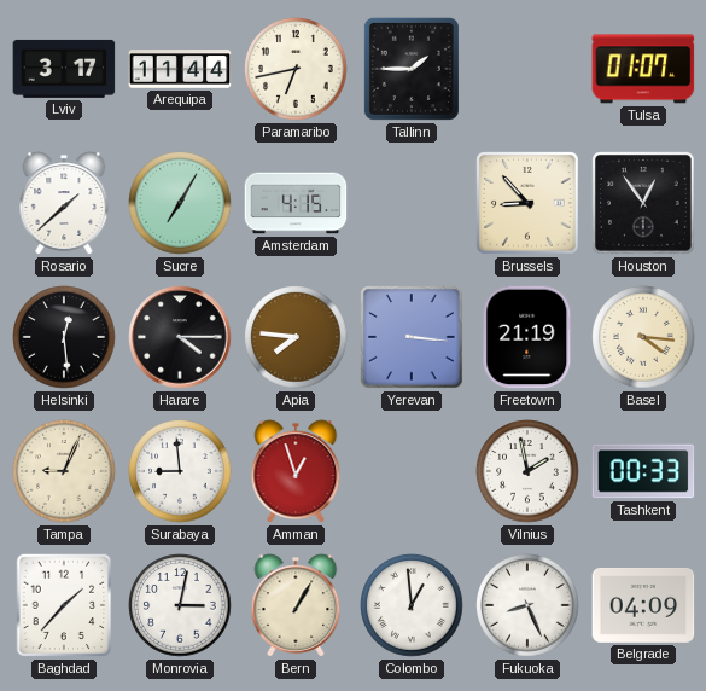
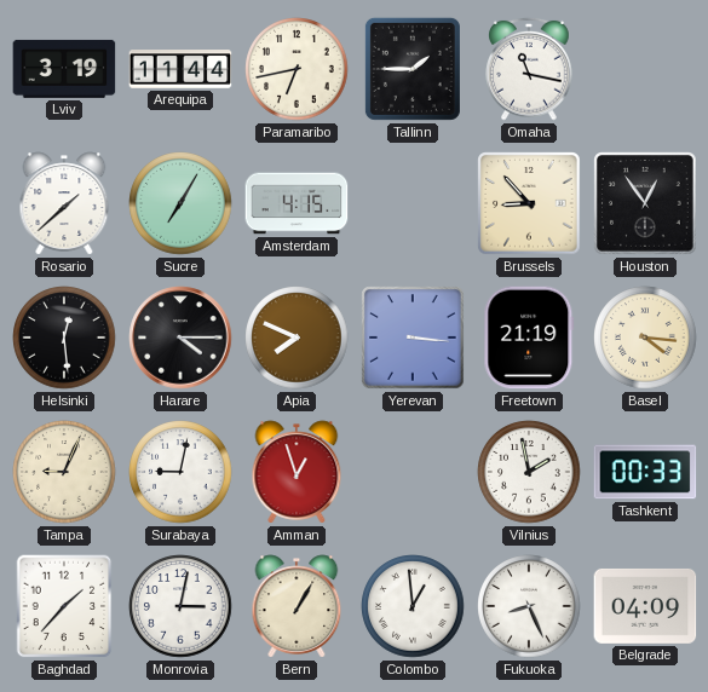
Lviv: 3:17 -> 3:19 (64, 69)
Omaha: none -> 11:17 (529, 69)
Tulsa: 01:07 -> none (643, 69)
Apia: 7:46 -> 7:49 (297, 338)
Surabaya: 8:59 -> 9:02 (180, 472)
